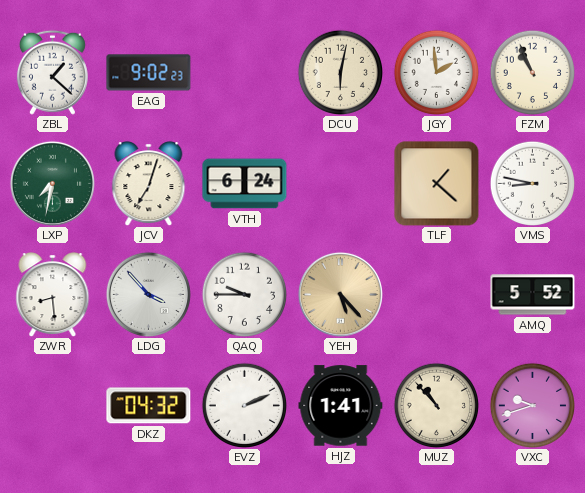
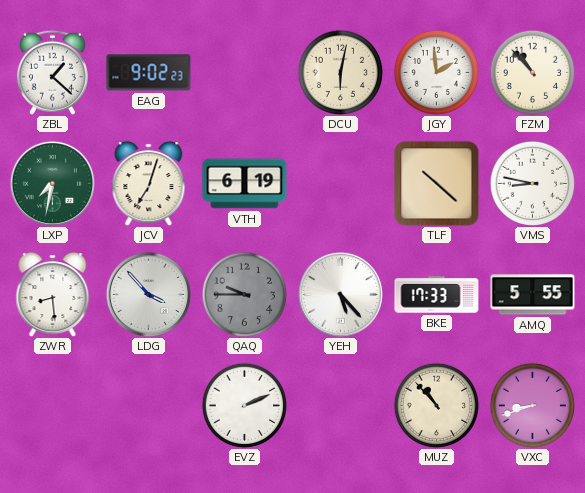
FZM: 10:56 -> 10:53 (532, 72)
VTH: 6:24 -> 6:19 (245, 184)
TLF: 1:22 -> 10:22 (437, 184)
QAQ dial: white -> grey (244, 294)
YEH dial: champagne -> white (340, 294)
BKE: none -> 17:33 (437, 295)
AMQ: 5:52 -> 5:55 (533, 295)
DKZ: 04:32 -> none (149, 406)
HJZ: 1:41 -> none (341, 406)
VXC: 9:42 -> 8:42 (532, 405)
